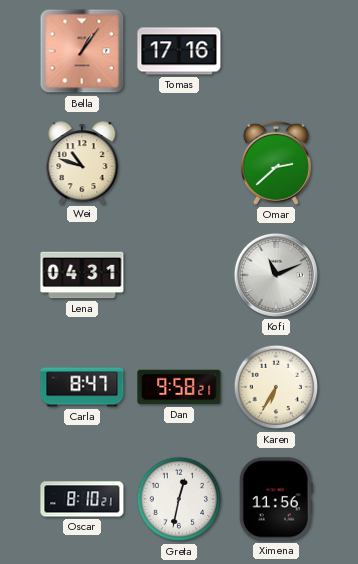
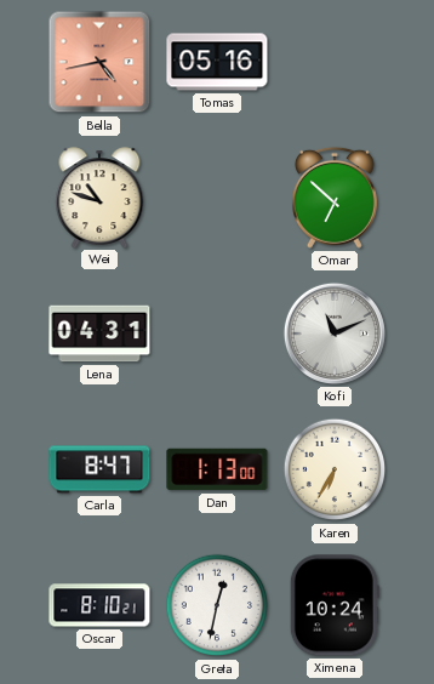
Bella: 1:06 -> 4:43 (99, 62)
Tomas: 17:16 -> 05:16 (217, 62)
Omar: 2:38 -> 6:52 (335, 198)
Dan: 9:58 -> 1:13 (217, 469)
Ximena: 11:56 -> 10:24 (335, 605)
